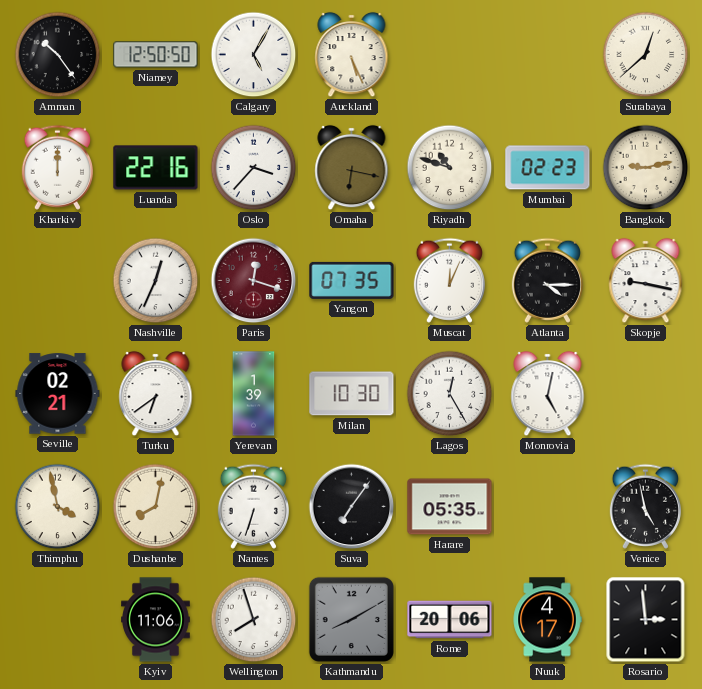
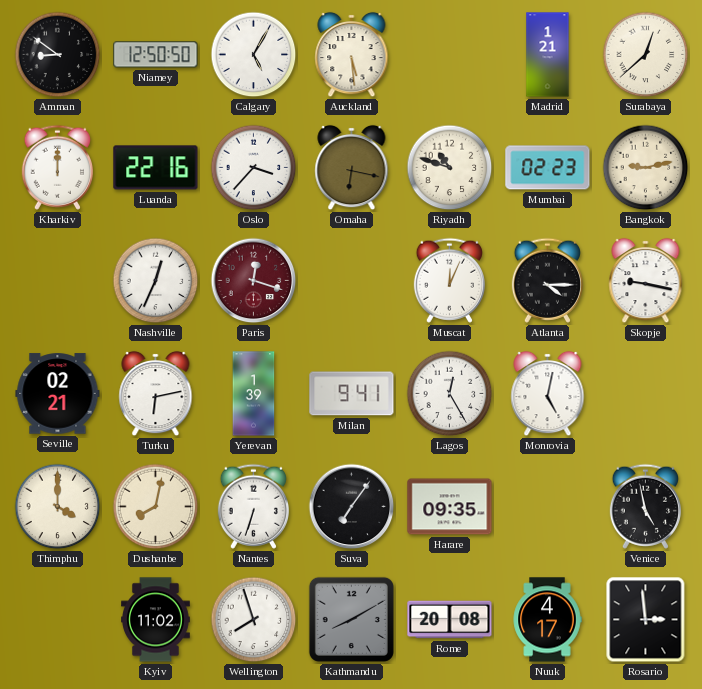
Amman: 10:24 -> 8:51 (58, 55)
Auckland: 5:26 -> 5:29 (352, 55)
Madrid: none -> 1:21 (548, 55)
Yangon: 07:35 -> none (352, 280)
Turku: 6:39 -> 6:13 (156, 394)
Milan: 10:30 -> 9:41 (352, 394)
Thimphu: 3:58 -> 4:00 (58, 507)
Harare: 05:35 -> 09:35 (450, 507)
Kyiv: 11:06 -> 11:02 (156, 620)
Rome: 20:06 -> 20:08 (450, 620)
